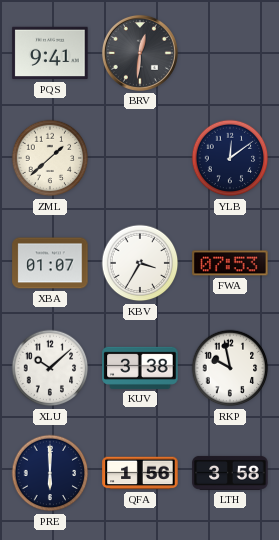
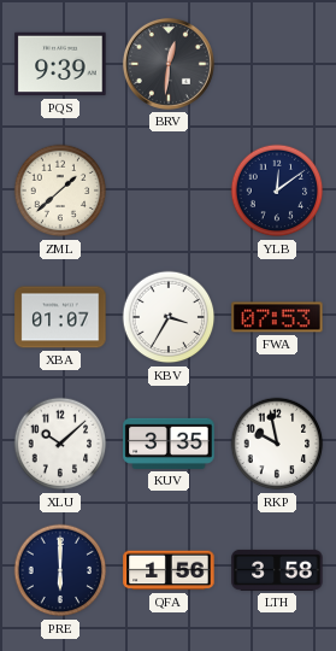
PQS: 9:41 -> 9:39 (60, 64)
KUV: 3:38 -> 3:35 (169, 444)
